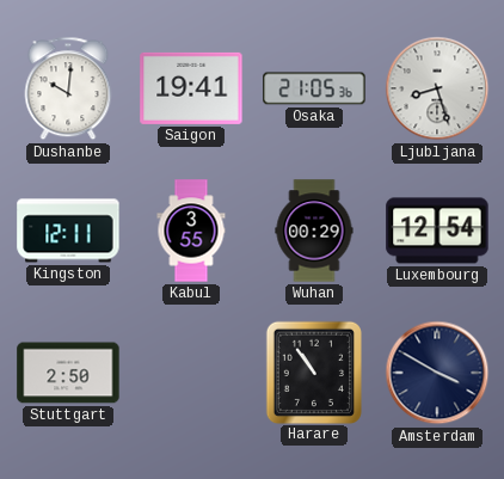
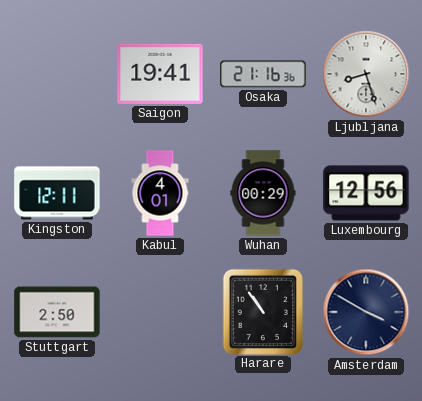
Dushanbe: 10:01 -> none (68, 88)
Osaka: 21:05 -> 21:16 (263, 74)
Kabul: 3:55 -> 4:01 (160, 193)
Luxembourg: 12:54 -> 12:56 (366, 193)
